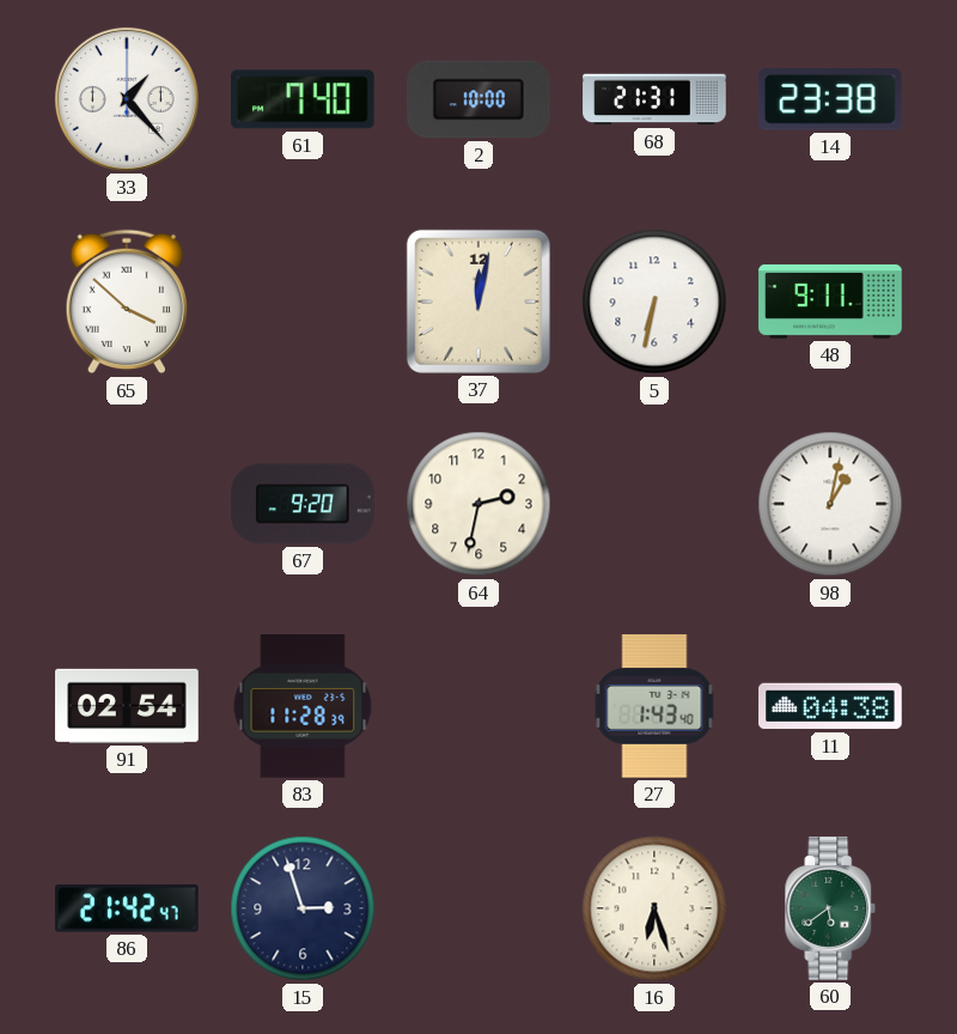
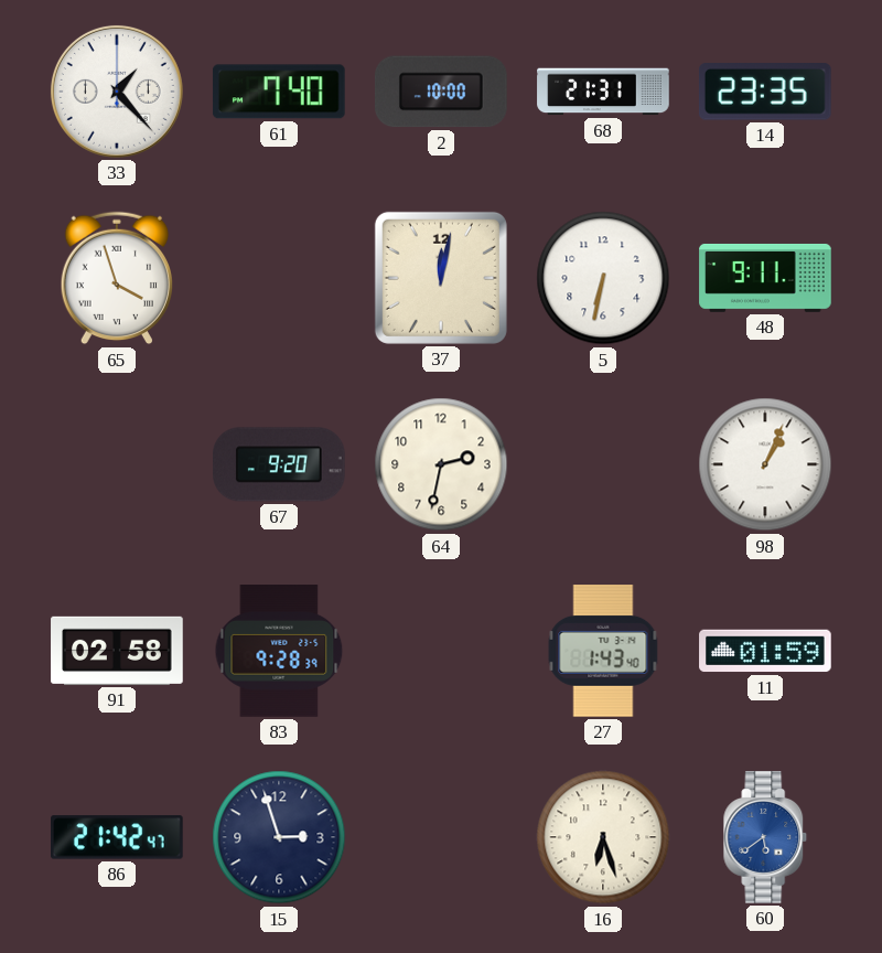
14: 23:38 -> 23:35 (765, 92)
65: 3:52 -> 3:57 (116, 278)
98: 1:02 -> 1:04 (765, 464)
91: 02:54 -> 02:58 (117, 651)
83: 11:28 -> 9:28 (279, 651)
11: 04:38 -> 01:59 (765, 651)
60 dial: green -> blue (765, 837)
